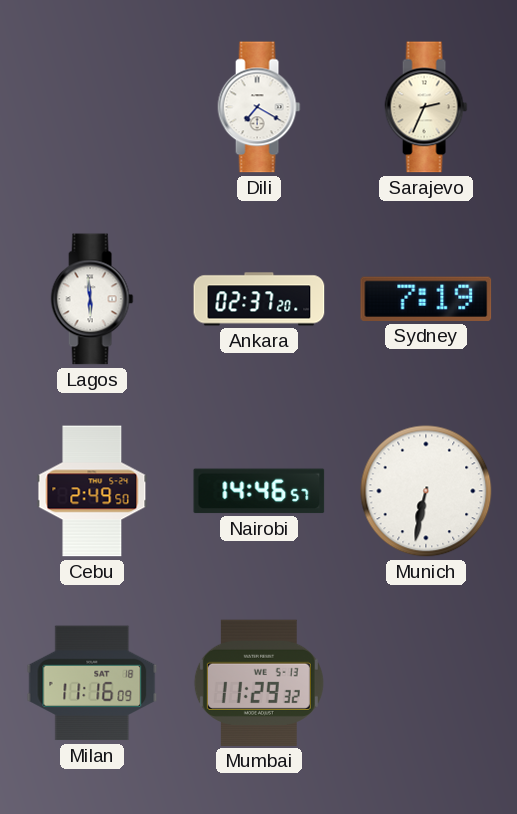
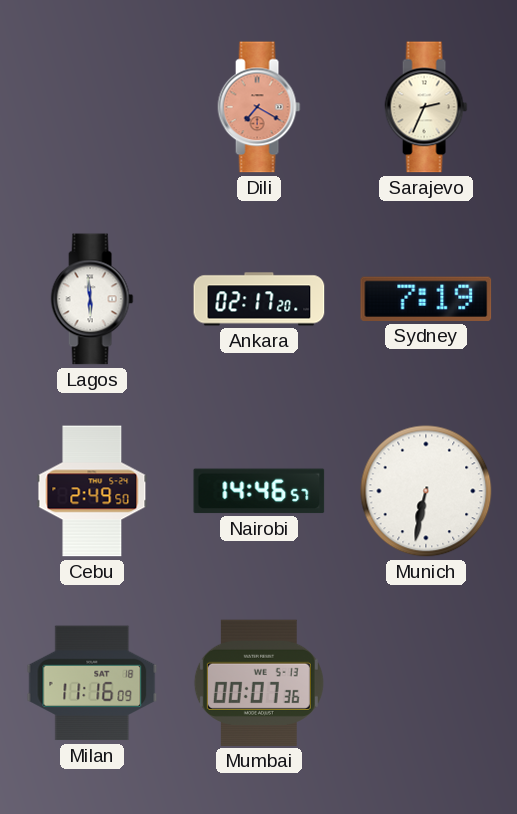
Dili dial: white -> salmon (259, 107)
Ankara: 02:37 -> 02:17 (259, 299)
Mumbai: 11:29 -> 00:07 (259, 683)
